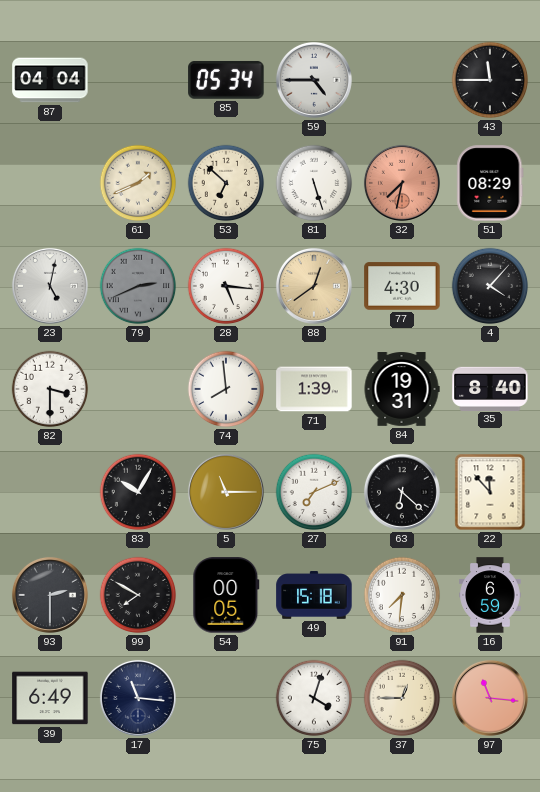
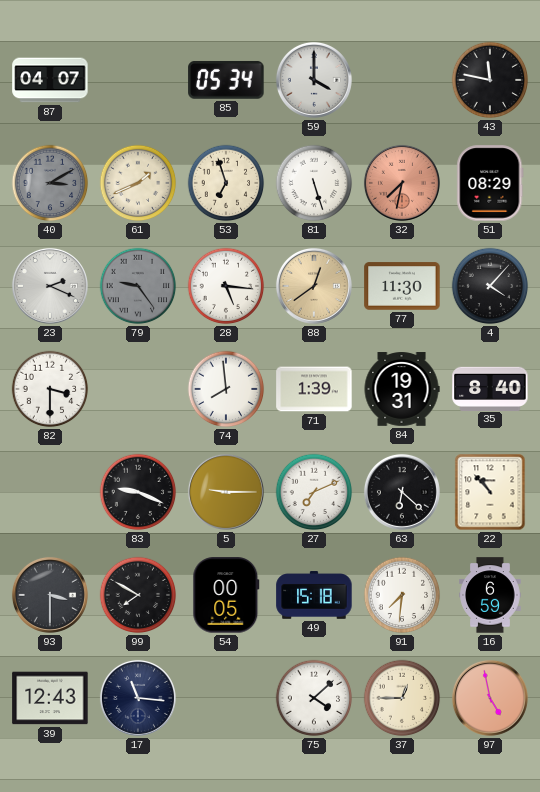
87: 04:04 -> 04:07 (50, 80)
59: 4:45 -> 4:00 (314, 80)
43: 11:45 -> 11:47 (490, 80)
40: none -> 3:10 (50, 183)
53: 6:52 -> 6:57 (226, 183)
23: 5:02 -> 2:19 (50, 286)
79: 2:41 -> 9:24 (138, 286)
77: 4:30 -> 11:30 (402, 286)
83: 10:05 -> 9:19 (138, 492)
5: 11:15 -> 9:15 (226, 492)
22: 11:53 -> 10:53 (490, 492)
93: 2:30 -> 3:30 (50, 595)
39: 6:49 -> 12:43 (50, 698)
75: 4:03 -> 4:08 (314, 698)
97: 11:16 -> 4:58 (490, 698)
